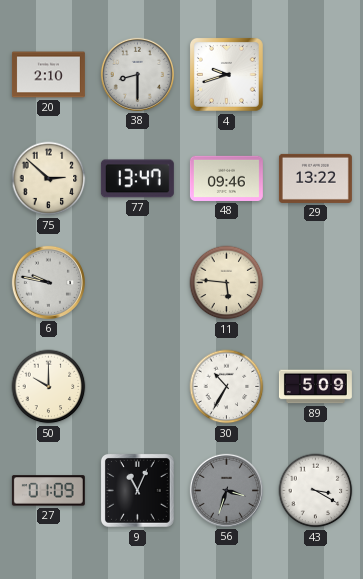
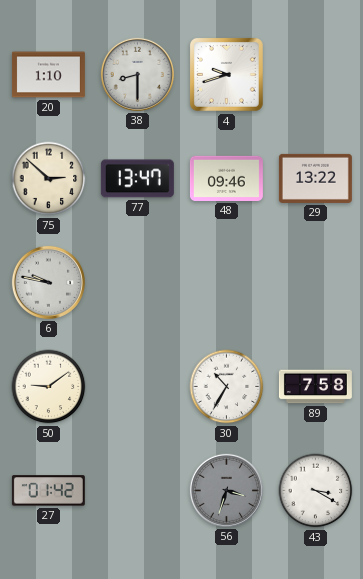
20: 2:10 -> 1:10 (48, 75)
11: 5:46 -> none (227, 283)
50: 10:00 -> 9:09 (49, 387)
89: 5:09 -> 7:58 (315, 387)
27: 01:09 -> 01:42 (48, 491)
9: 11:04 -> none (138, 491)
